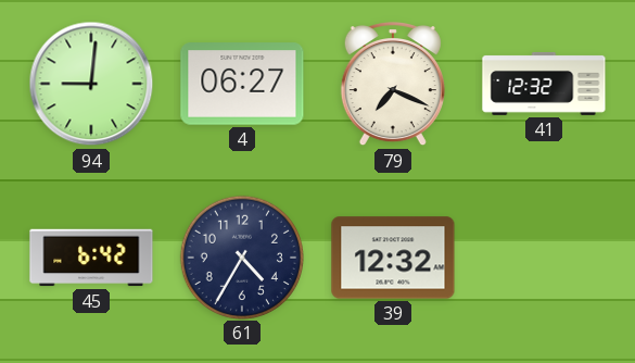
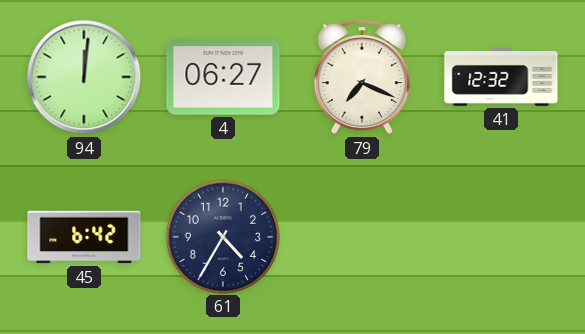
94: 9:01 -> 12:01 (84, 77)
39: 12:32 -> none (393, 258)
